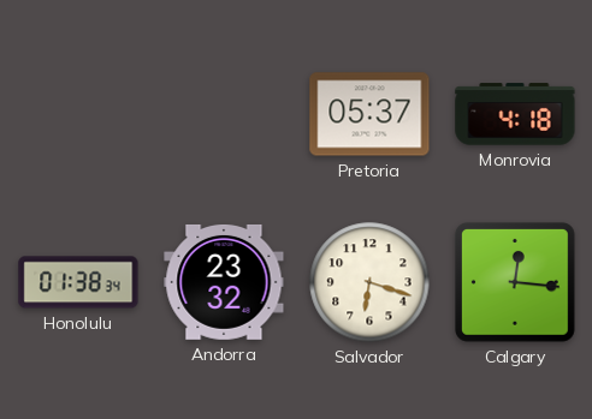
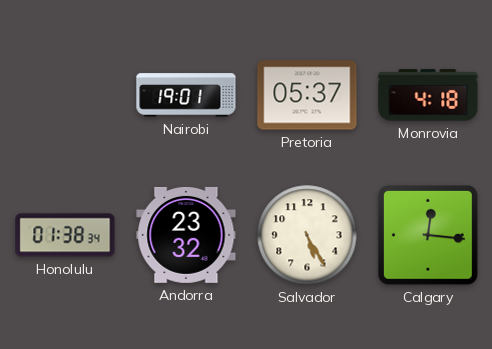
Nairobi: none -> 19:01 (186, 95)
Salvador: 6:18 -> 5:25 (307, 235)
